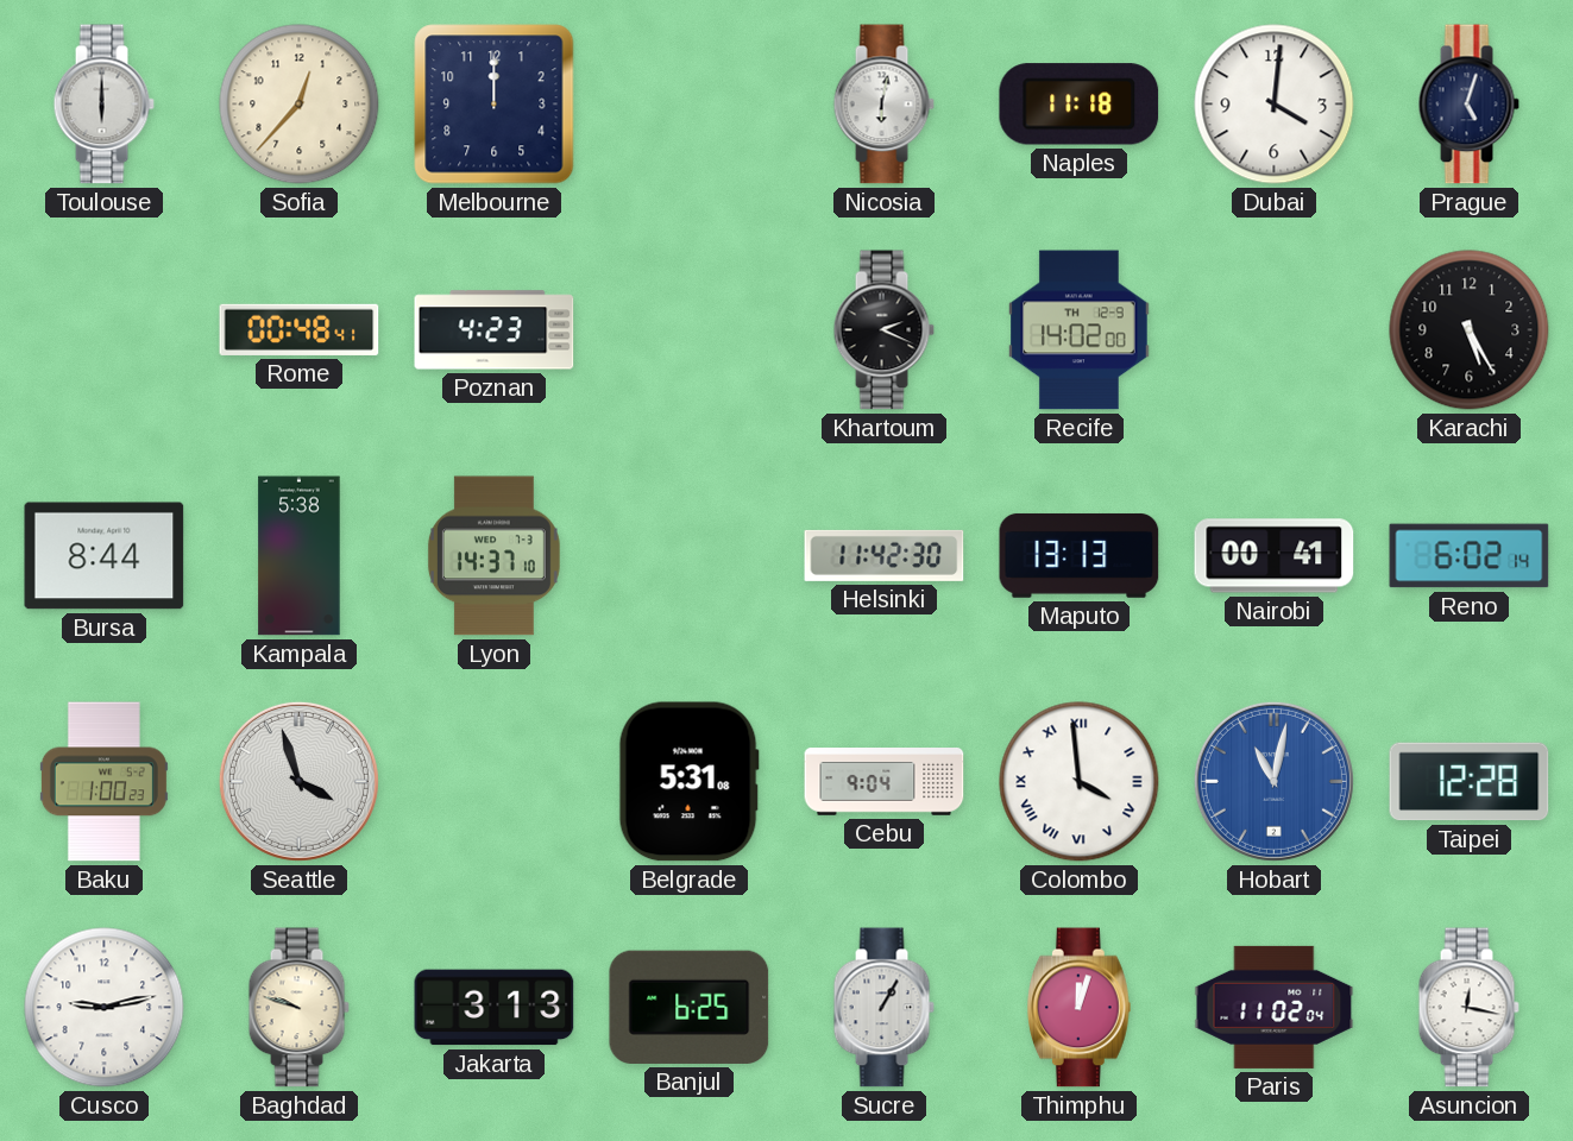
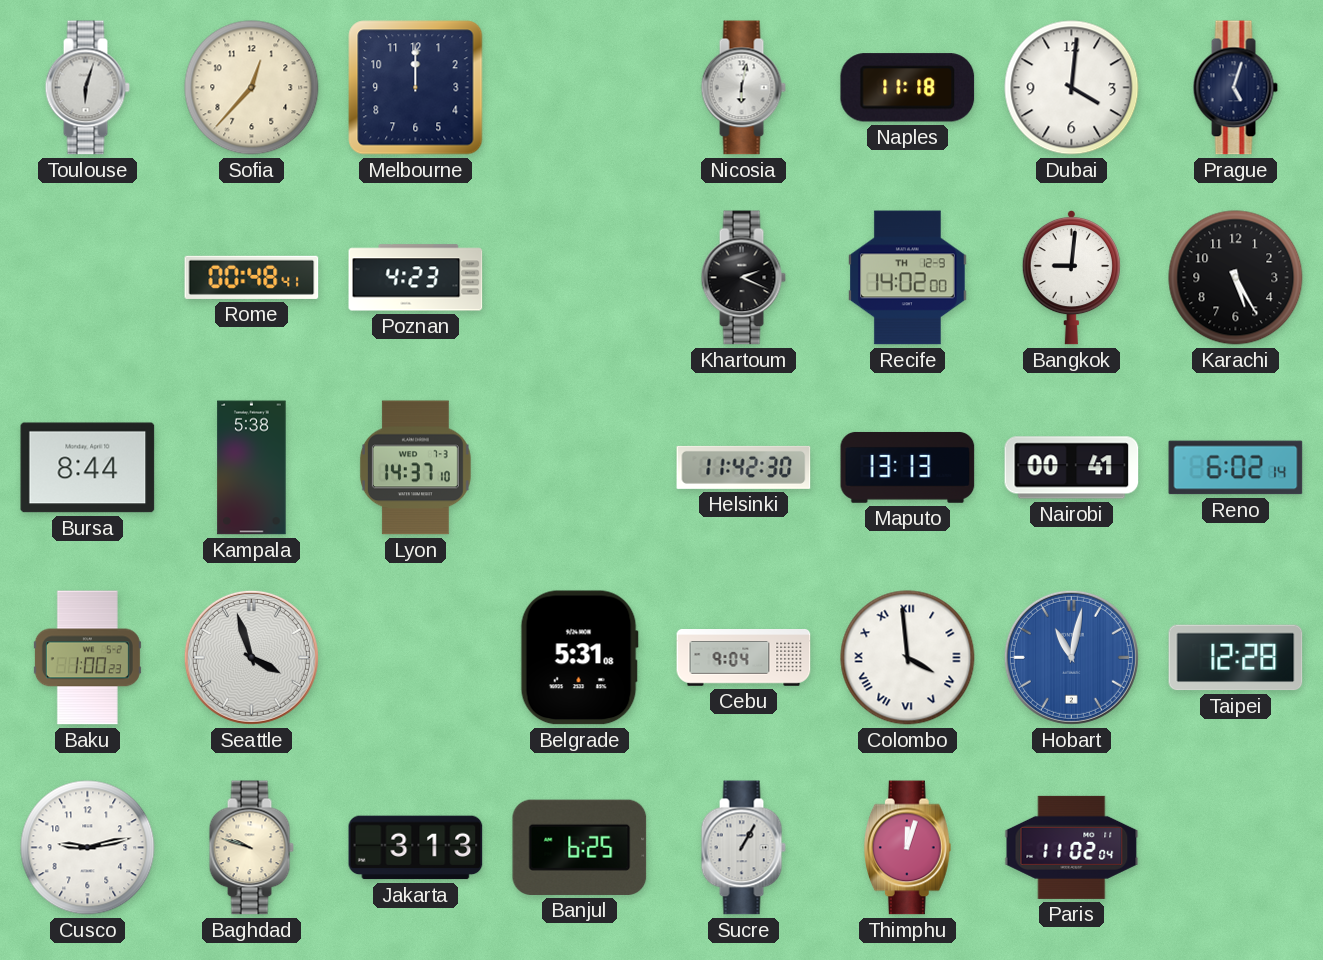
Toulouse: 6:00 -> 6:03 (87, 88)
Bangkok: none -> 9:01 (1071, 277)
Asuncion: 12:17 -> none (1468, 1008)
